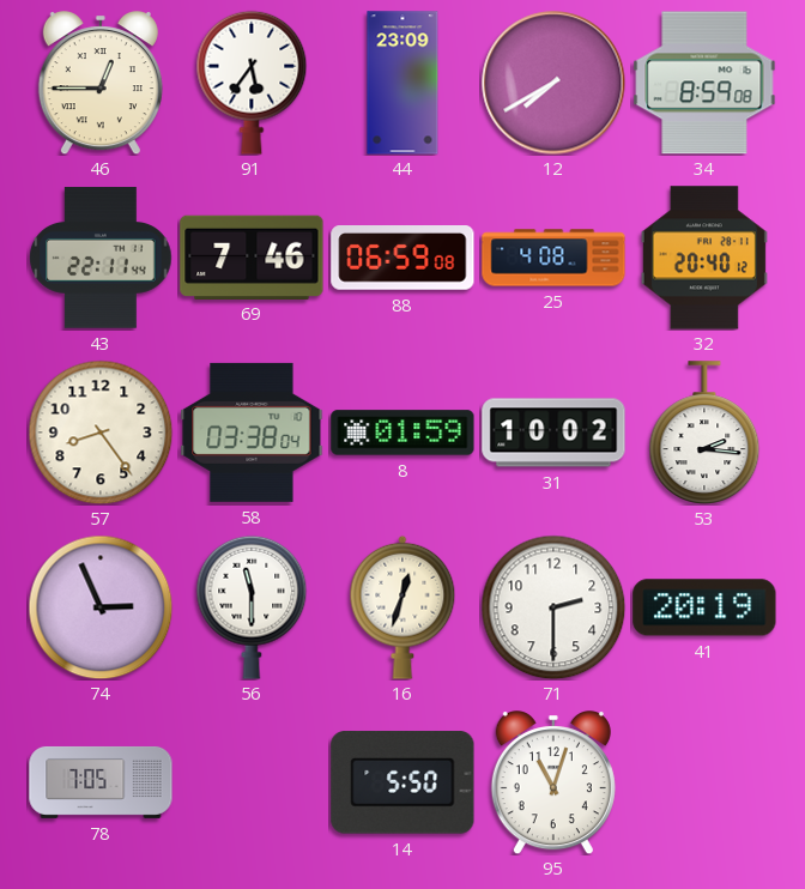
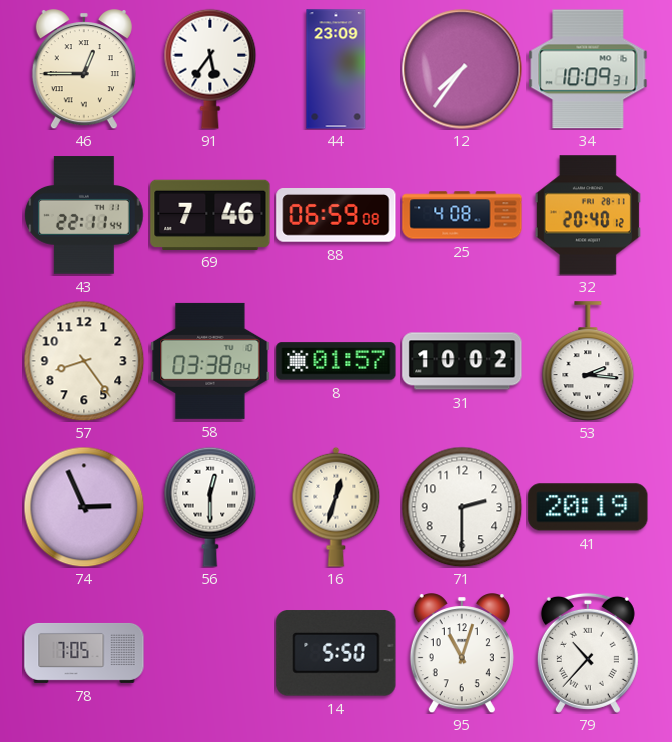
12: 7:40 -> 7:36 (462, 69)
34: 8:59 -> 10:09 (588, 69)
8: 01:59 -> 01:57 (336, 361)
56: 11:30 -> 12:30 (210, 507)
79: none -> 10:37 (588, 653)
